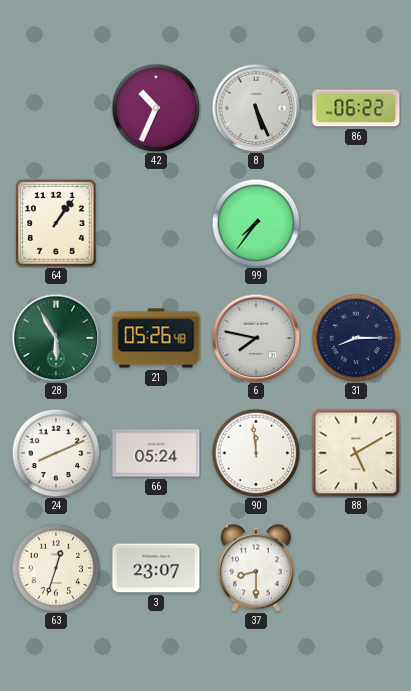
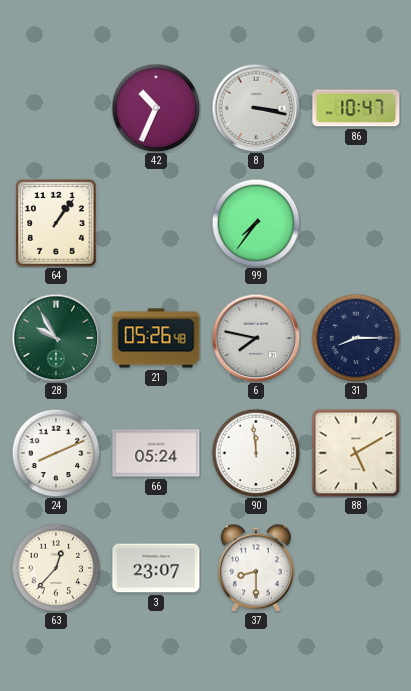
8: 5:26 -> 3:17 (256, 108)
86: 06:22 -> 10:47 (356, 108)
28: 5:55 -> 9:55 (56, 338)
63: 12:33 -> 12:37 (56, 568)
